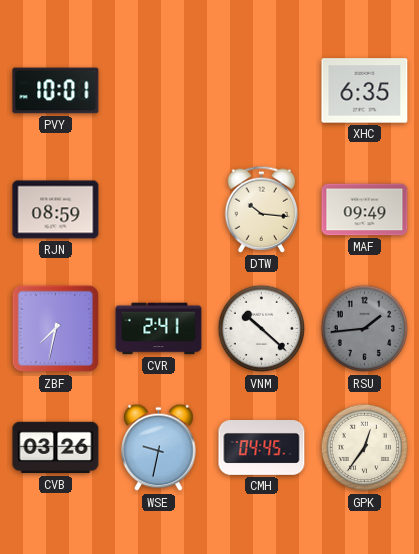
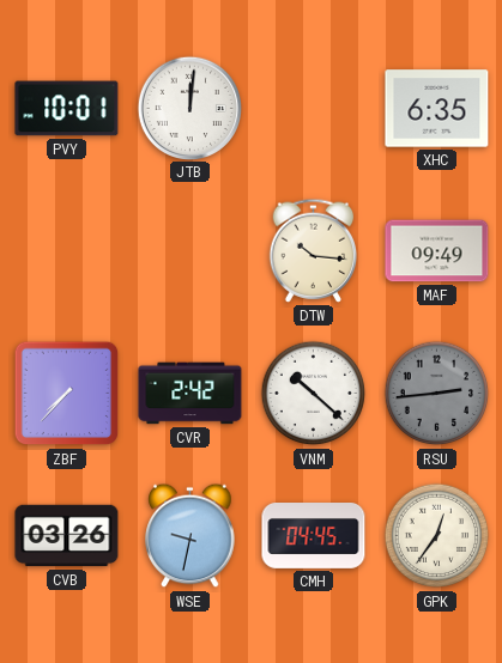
JTB: none -> 12:01 (189, 108)
RJN: 08:59 -> none (56, 210)
ZBF: 7:32 -> 7:37 (67, 394)
CVR: 2:41 -> 2:42 (190, 394)
RSU: 1:44 -> 2:44 (437, 394)
